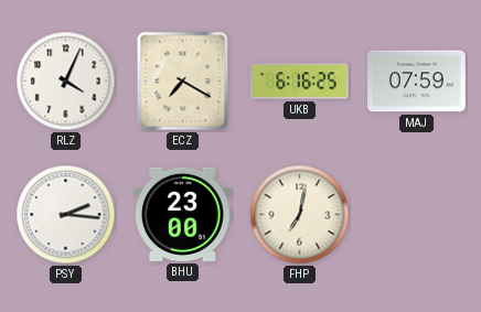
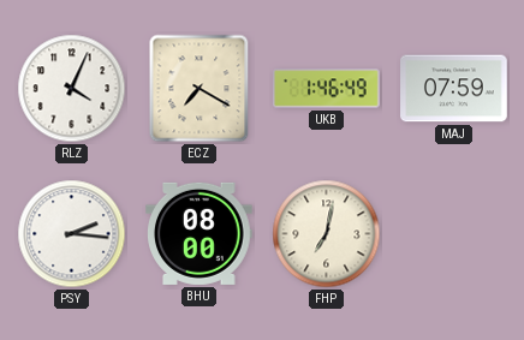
UKB: 6:16 -> 1:46 (327, 89)
BHU: 23:00 -> 08:00 (200, 233)
